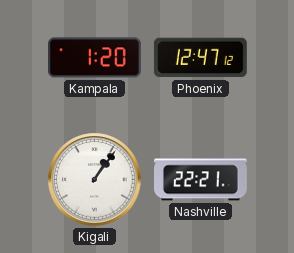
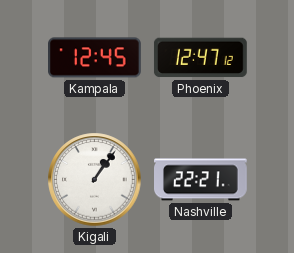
Kampala: 1:20 -> 12:45 (95, 58)
